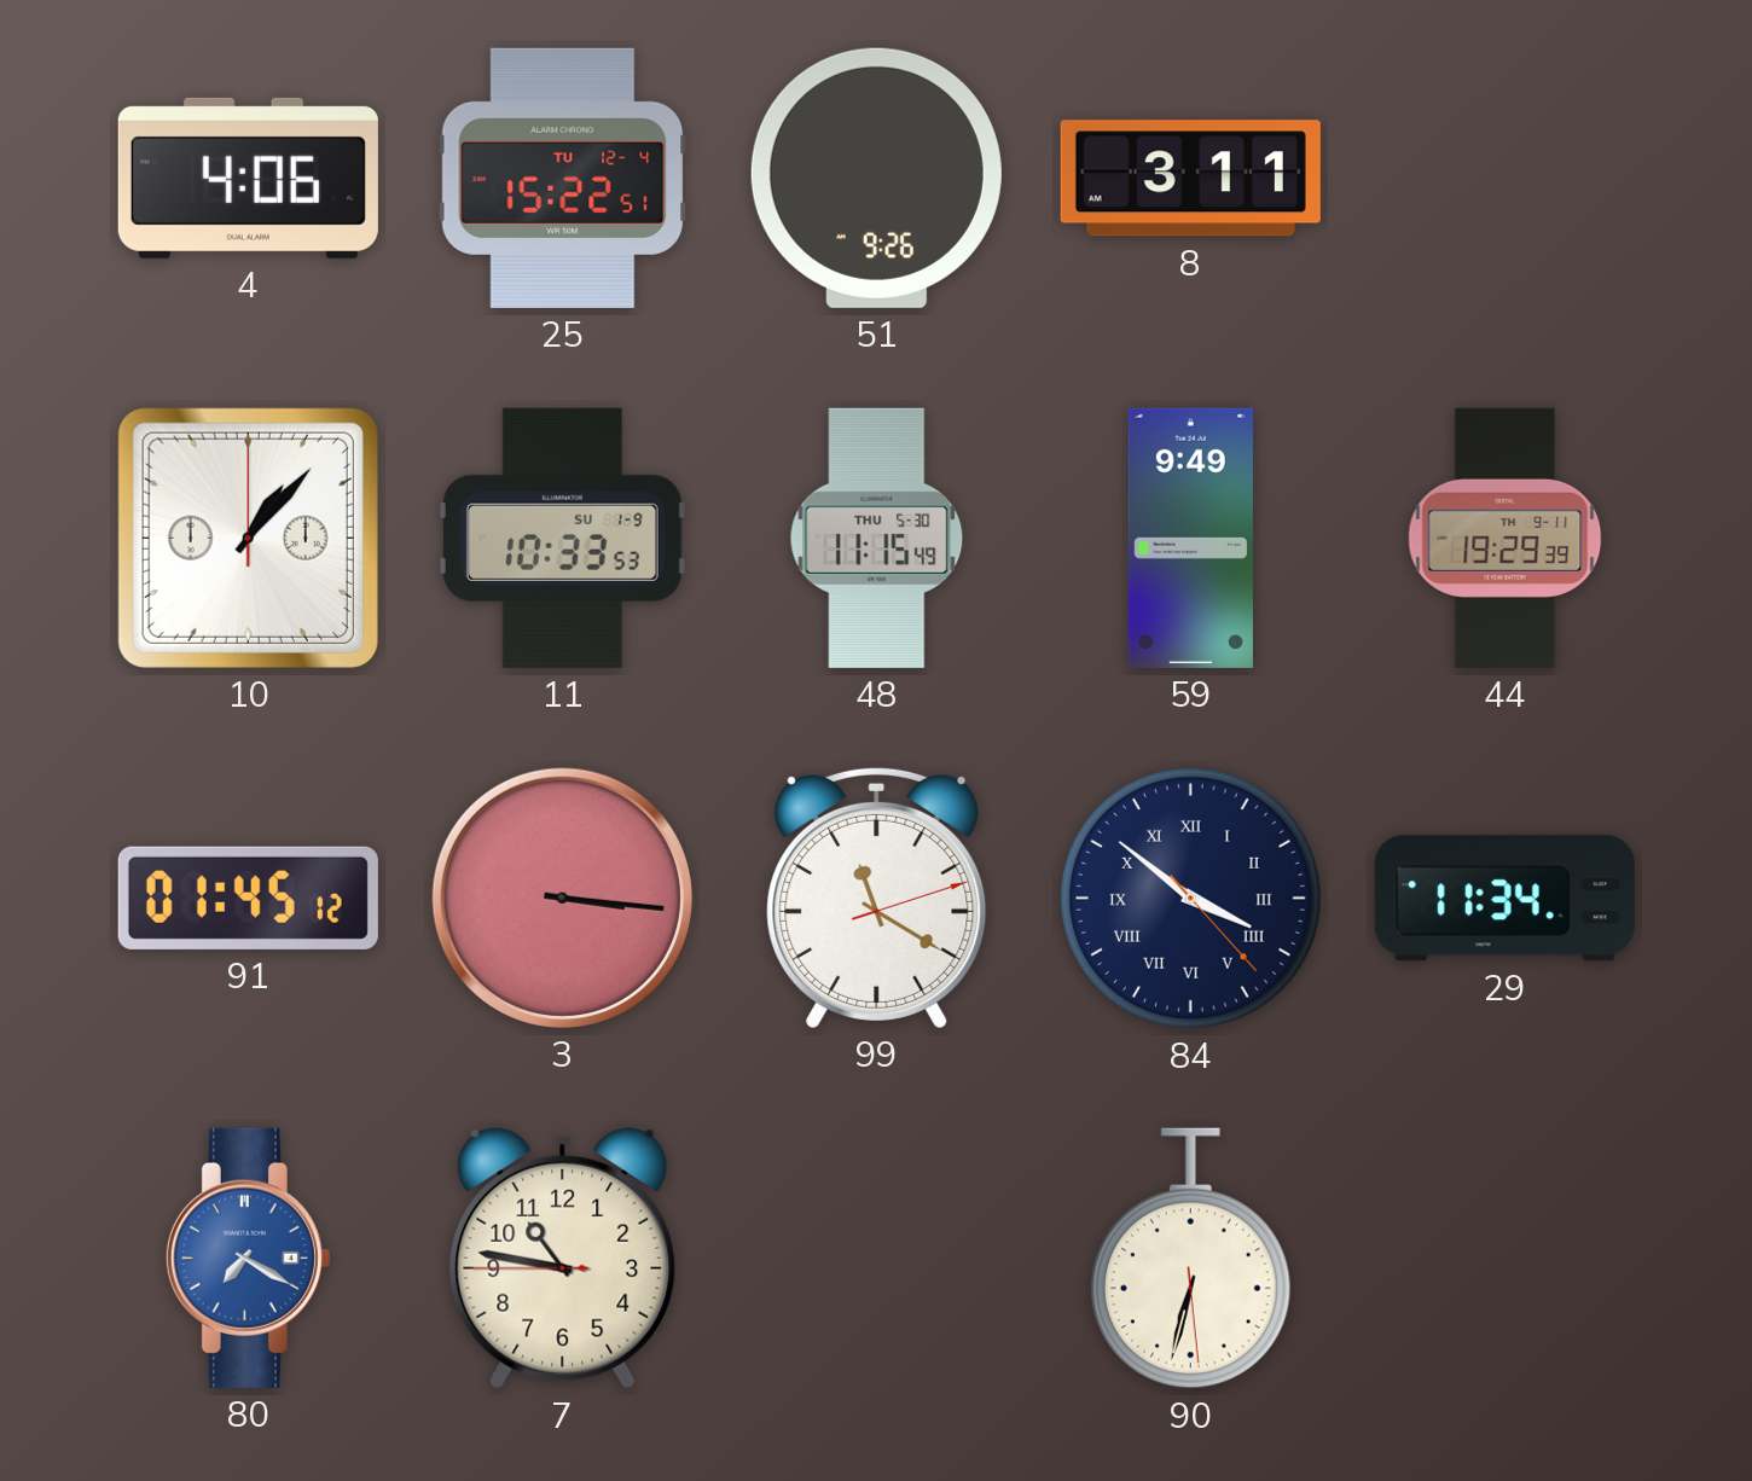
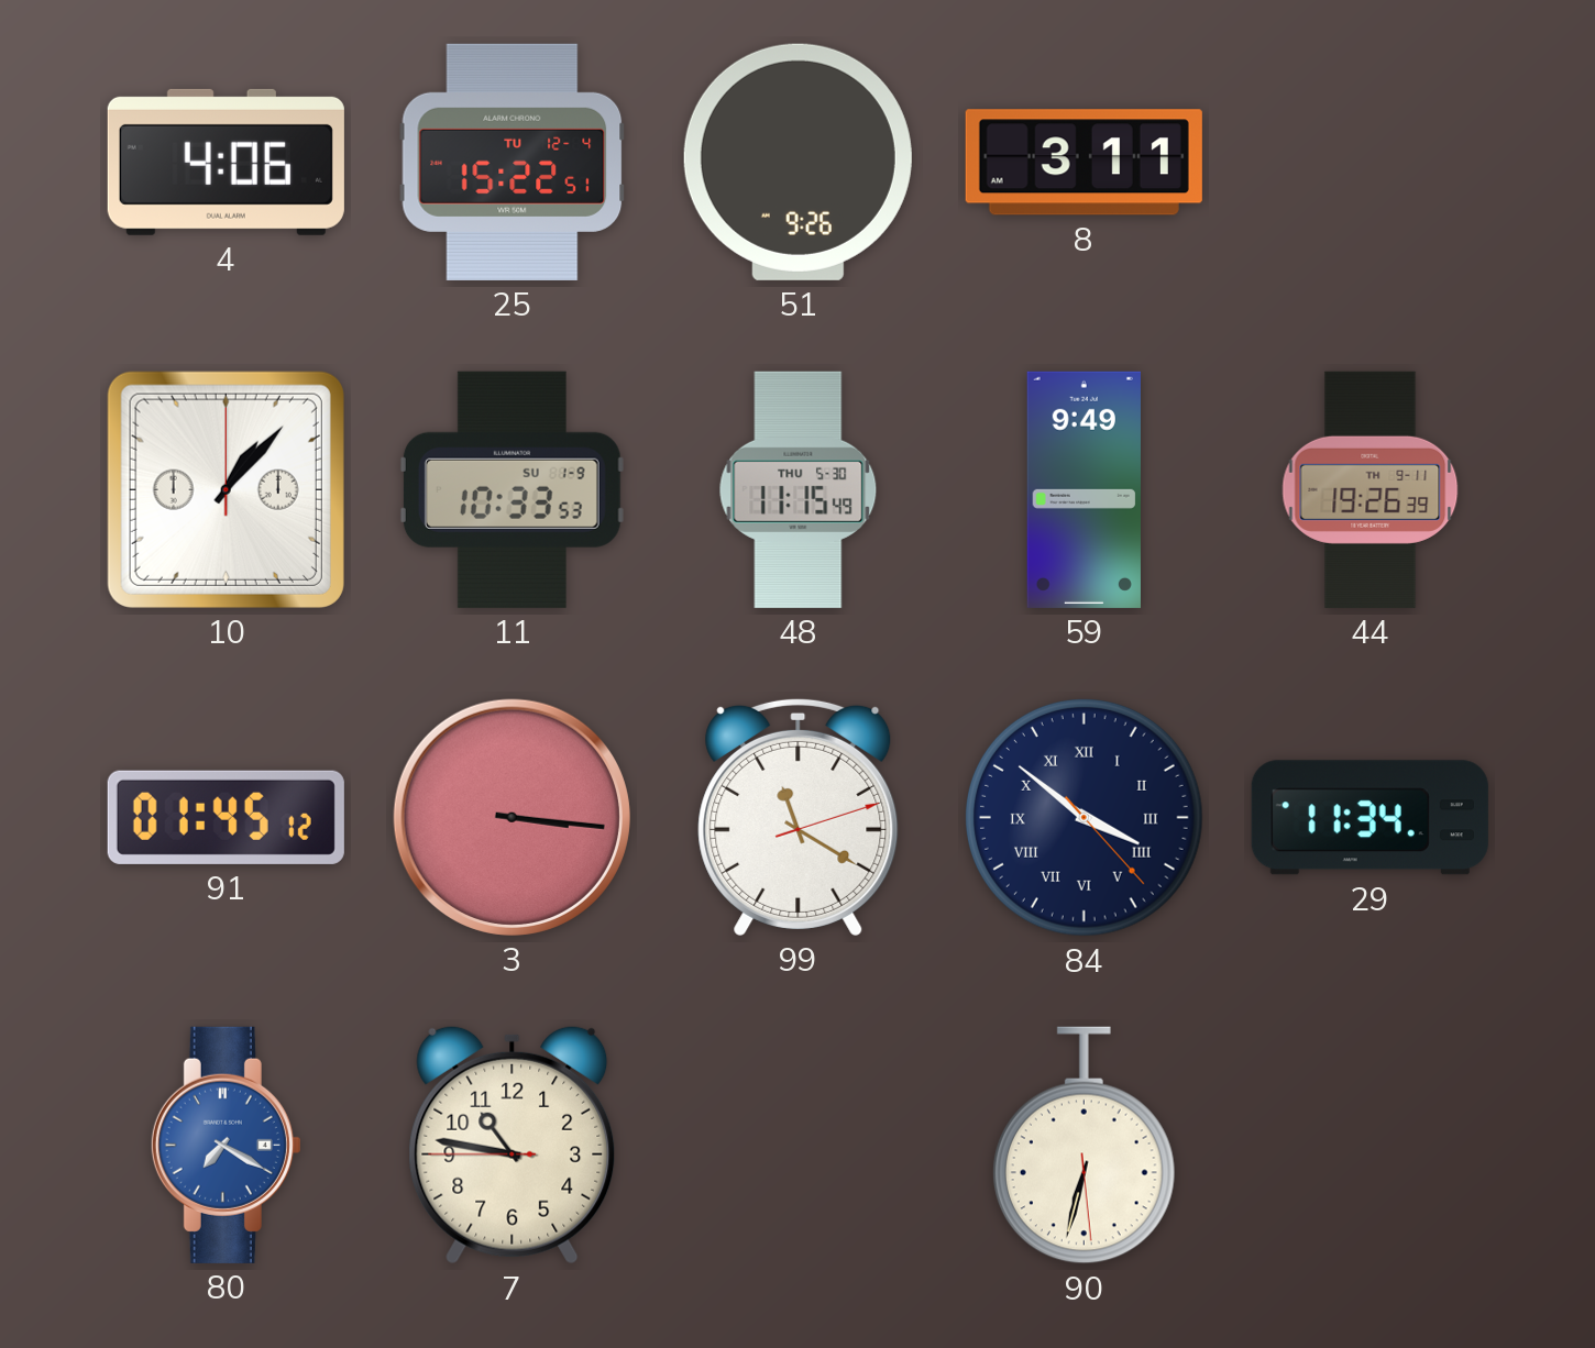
44: 19:29 -> 19:26 (1371, 489)
